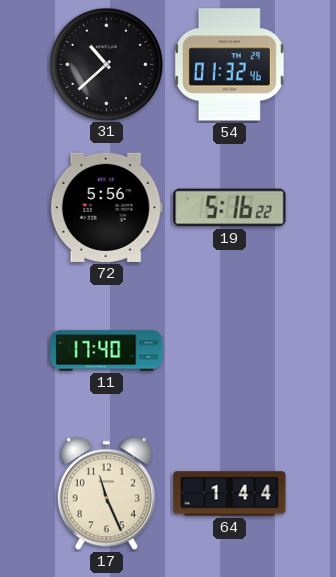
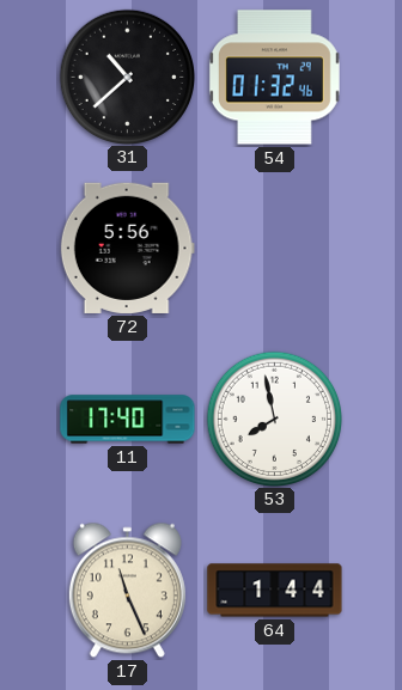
19: 5:16 -> none (230, 208)
53: none -> 7:58 (274, 419)
